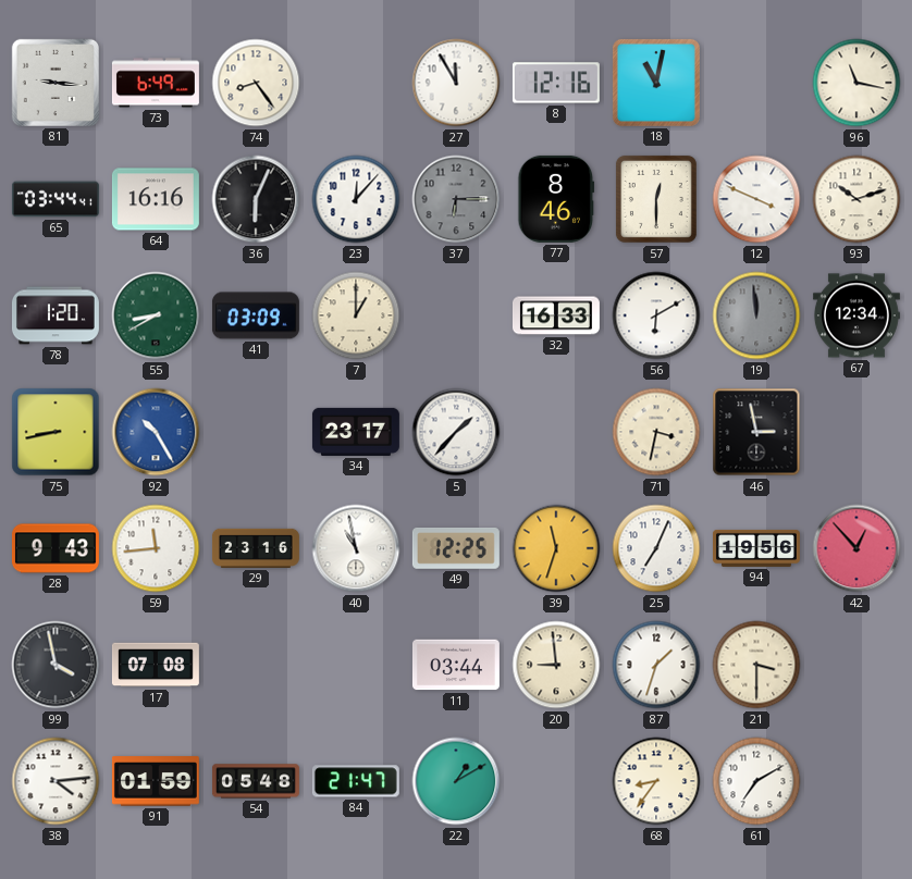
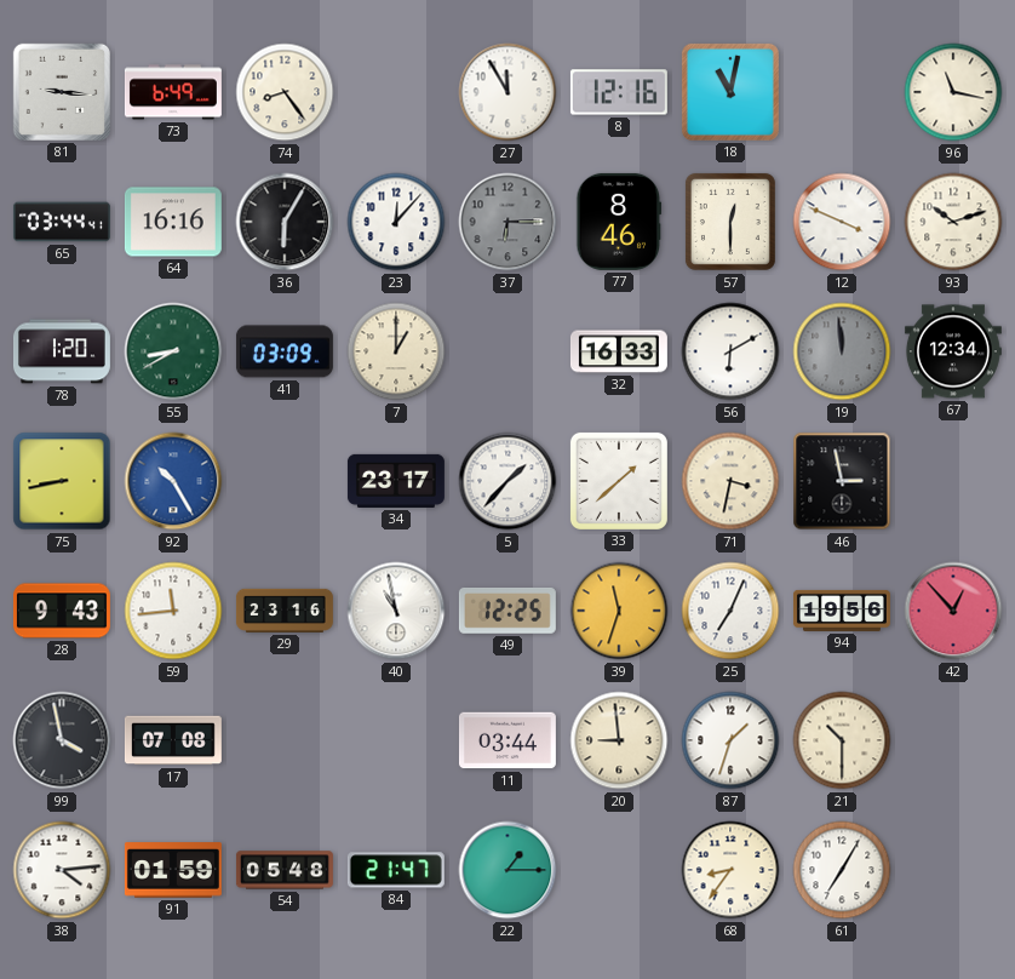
36: 6:04 -> 6:05 (285, 222)
33: none -> 1:38 (619, 481)
21: 3:30 -> 10:30 (842, 740)
22: 1:10 -> 1:15 (508, 870)
61: 7:10 -> 7:05 (842, 870)
